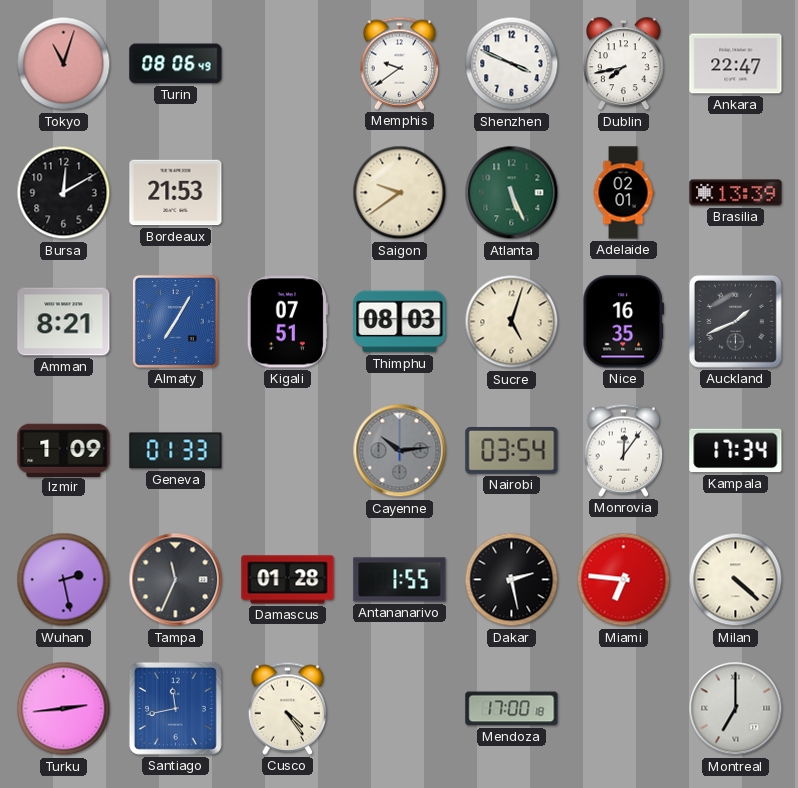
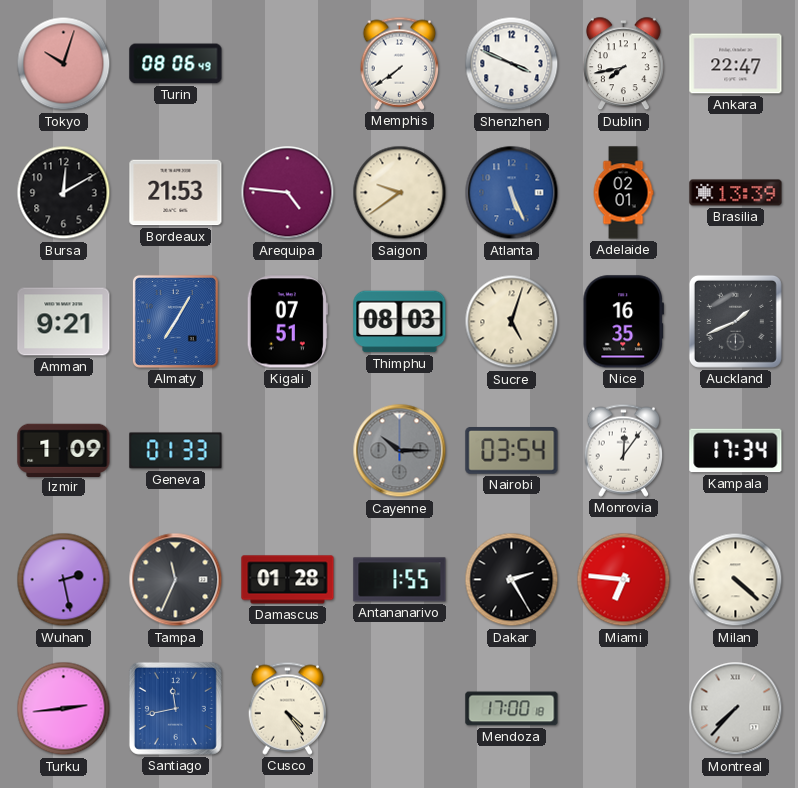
Tokyo: 11:03 -> 10:03 (64, 64)
Memphis: 9:39 -> 7:39 (400, 63)
Arequipa: none -> 4:46 (288, 193)
Atlanta dial: green -> blue (512, 193)
Amman: 8:21 -> 9:21 (64, 322)
Cayenne: 10:14 -> 10:15 (400, 451)
Dakar: 2:28 -> 2:25 (512, 580)
Montreal: 7:00 -> 7:37 (736, 709)
